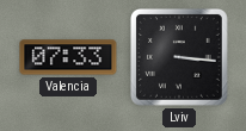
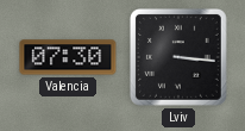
Valencia: 07:33 -> 07:30 (68, 57)
